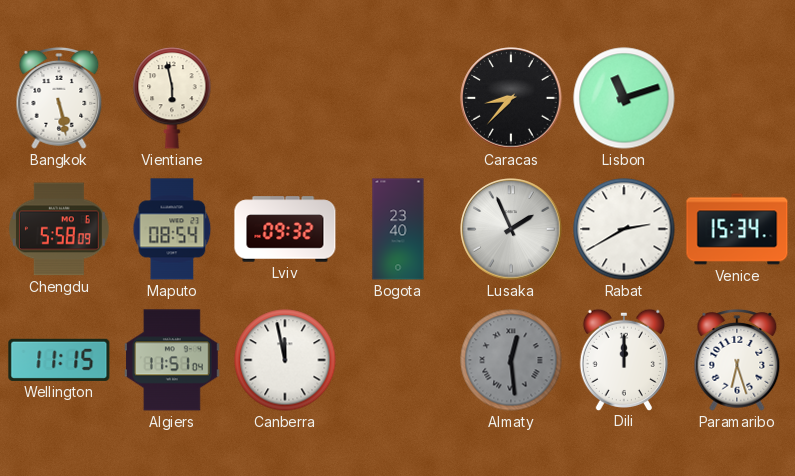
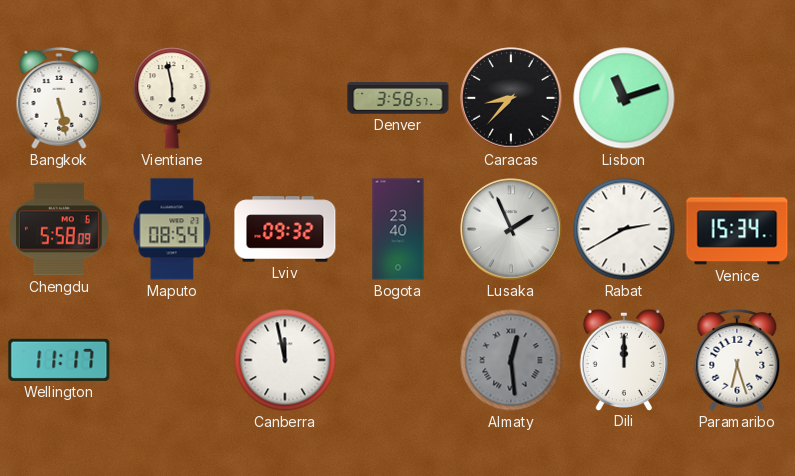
Denver: none -> 3:58 (398, 98)
Wellington: 11:15 -> 11:17 (59, 360)
Algiers: 11:51 -> none (173, 360)
